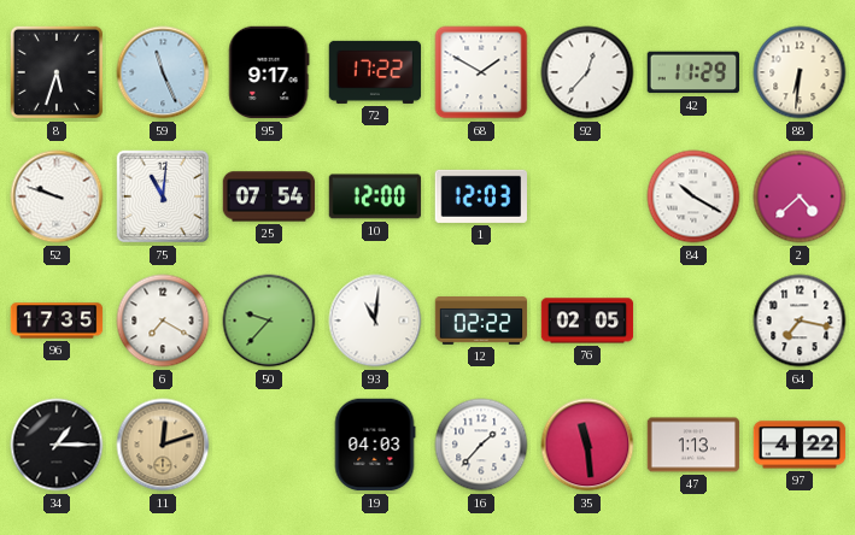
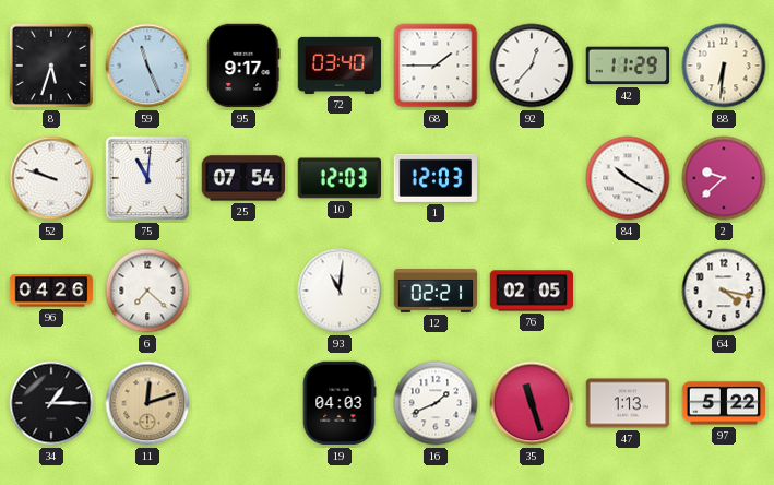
72: 17:22 -> 03:40 (340, 66)
68: 1:50 -> 1:45 (436, 66)
10: 12:00 -> 12:03 (340, 178)
2: 4:38 -> 9:38 (724, 178)
96: 17:35 -> 04:26 (51, 291)
6: 7:20 -> 7:22 (147, 291)
50: 9:37 -> none (269, 321)
12: 02:22 -> 02:21 (436, 291)
64: 7:17 -> 4:17 (724, 291)
16: 1:37 -> 1:41 (436, 403)
35: 11:29 -> 11:27 (532, 403)
97: 4:22 -> 5:22 (724, 403)
